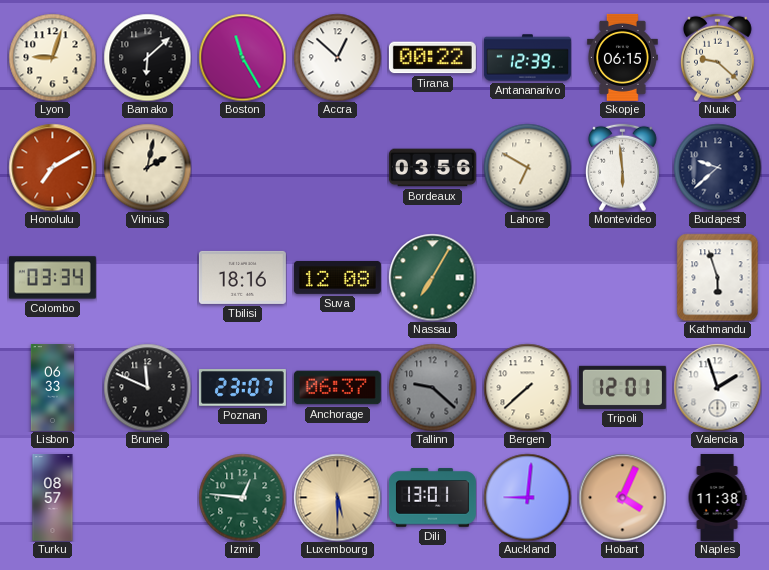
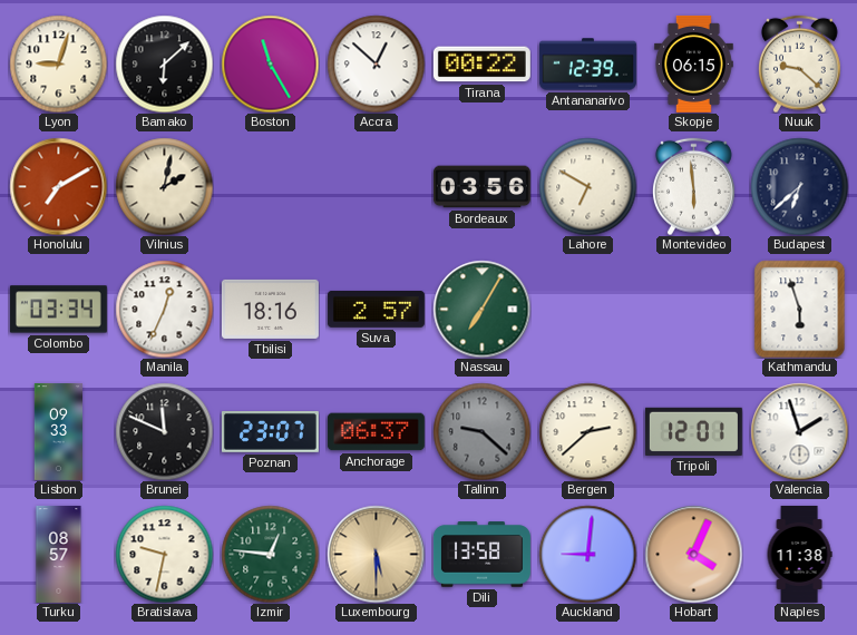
Budapest: 9:38 -> 6:38 (799, 186)
Manila: none -> 12:34 (164, 309)
Suva: 12:08 -> 2:57 (376, 309)
Lisbon: 06:33 -> 09:33 (59, 431)
Bergen: 7:38 -> 2:38 (587, 431)
Bratislava: none -> 9:32 (164, 554)
Dili: 13:01 -> 13:58 (481, 555)
